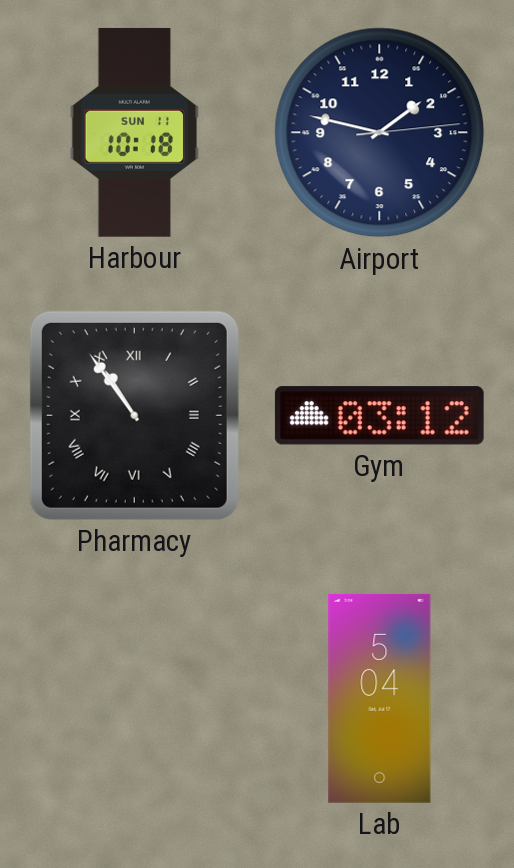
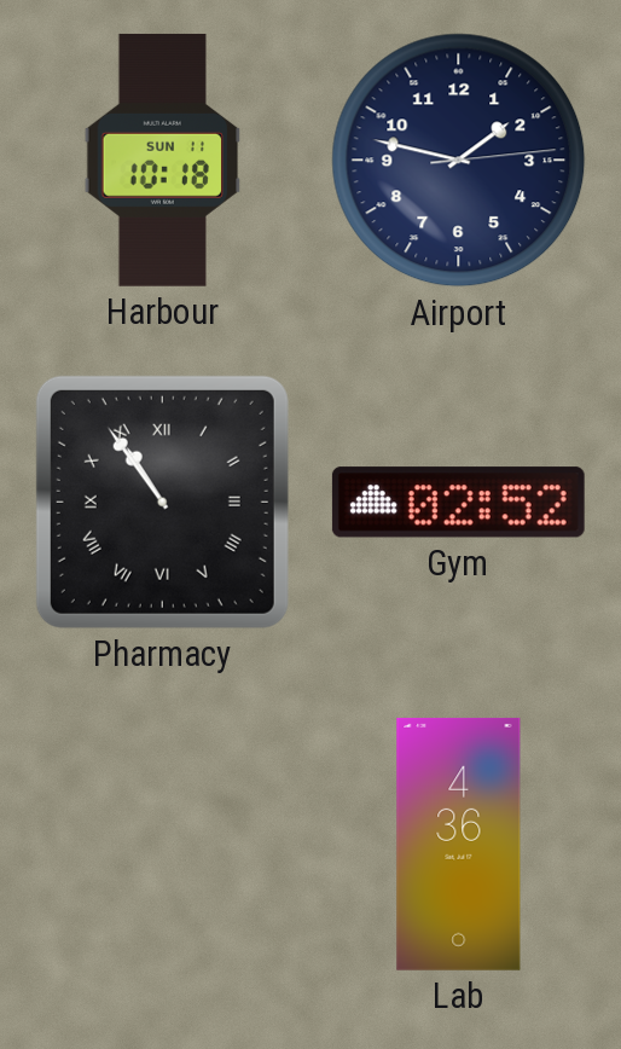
Gym: 03:12 -> 02:52 (458, 503)
Lab: 5:04 -> 4:36 (459, 844)
